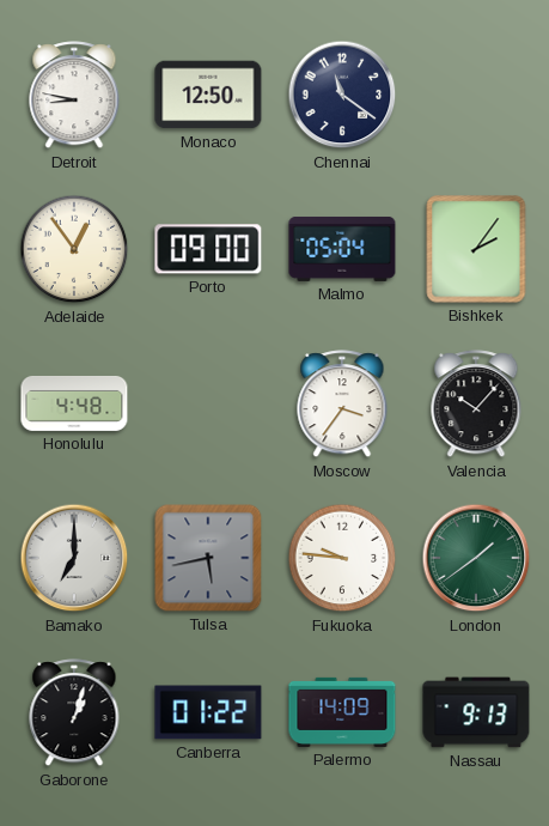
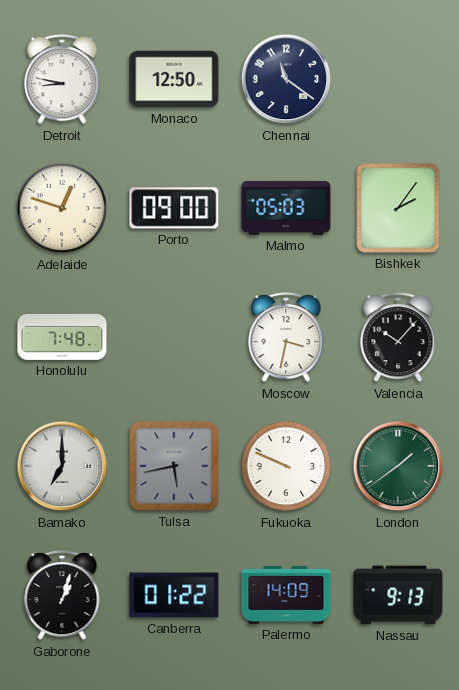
Adelaide: 12:54 -> 12:48 (62, 208)
Malmo: 05:04 -> 05:03 (286, 208)
Honolulu: 4:48 -> 7:48 (62, 337)
Moscow: 3:36 -> 3:32 (286, 338)
Fukuoka: 9:46 -> 9:49 (286, 466)
